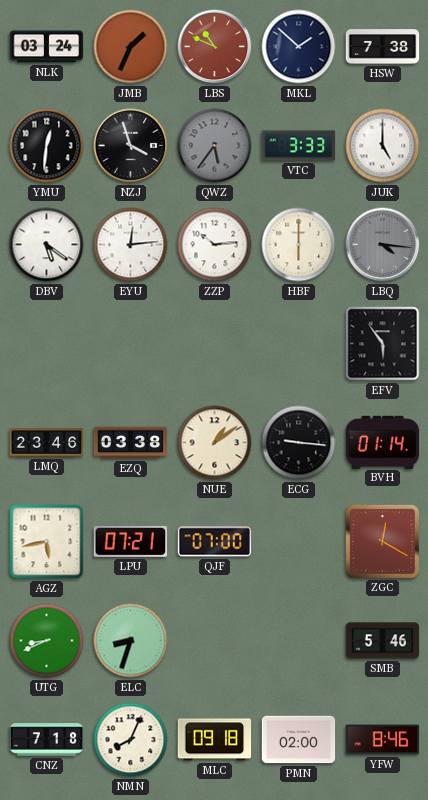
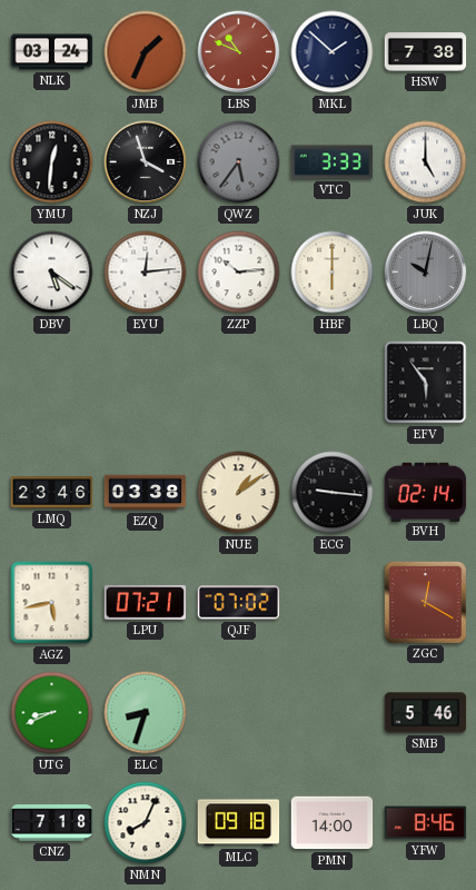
LBQ: 4:16 -> 10:02 (426, 273)
BVH: 01:14 -> 02:14 (426, 492)
QJF: 07:00 -> 07:02 (239, 603)
PMN: 02:00 -> 14:00 (333, 823)
